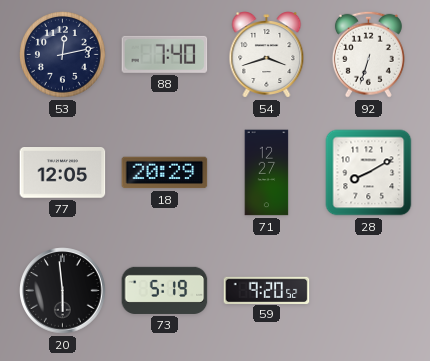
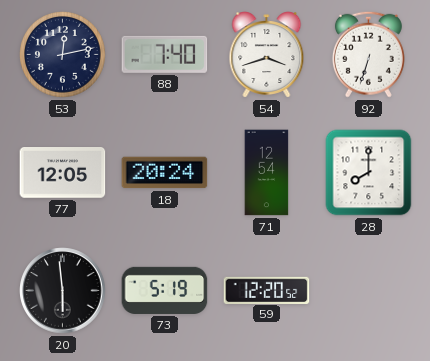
18: 20:29 -> 20:24 (165, 173)
71: 12:27 -> 12:54 (267, 173)
28: 8:10 -> 8:00 (369, 173)
59: 9:20 -> 12:20 (267, 290)
